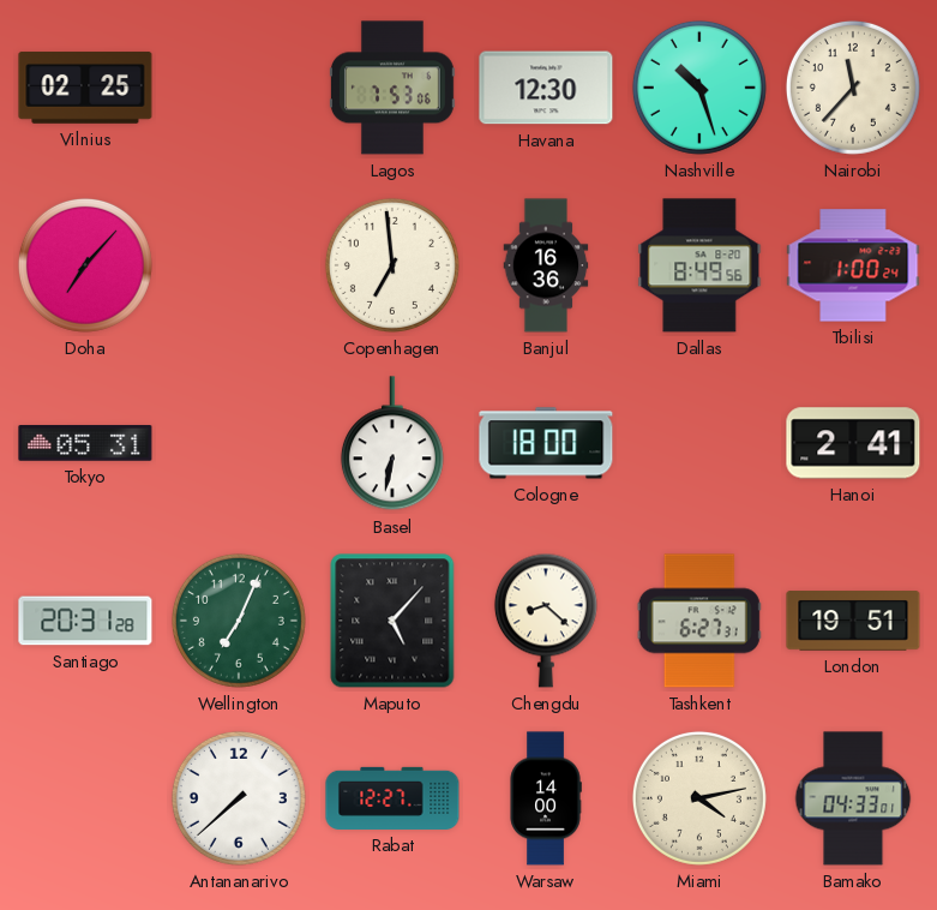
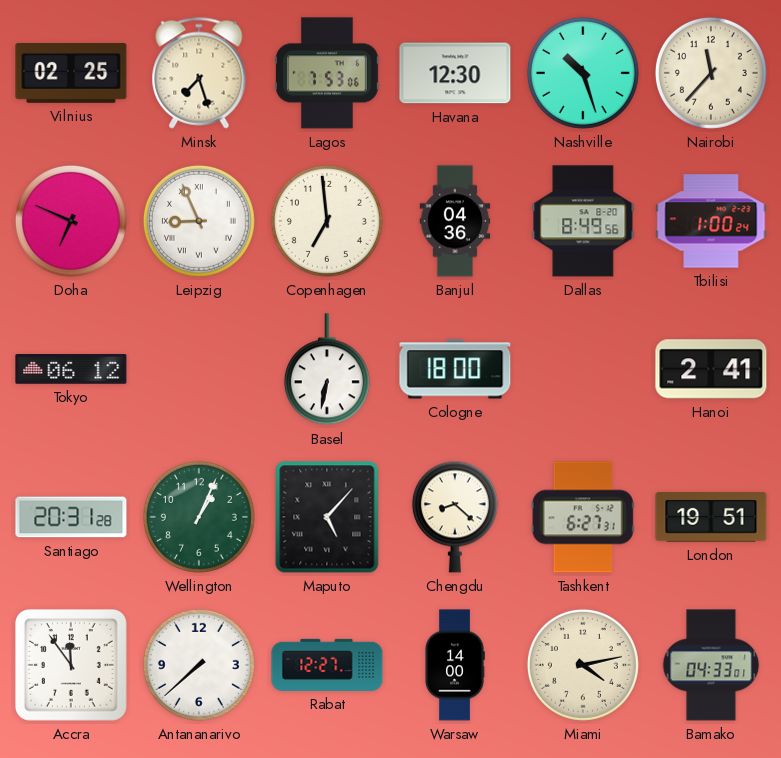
Minsk: none -> 7:27 (199, 73)
Doha: 7:07 -> 6:49 (71, 221)
Leipzig: none -> 8:56 (199, 221)
Banjul: 16:36 -> 04:36 (455, 221)
Tokyo: 05:31 -> 06:12 (71, 369)
Wellington: 7:04 -> 1:04 (199, 517)
Accra: none -> 11:54 (71, 665)
